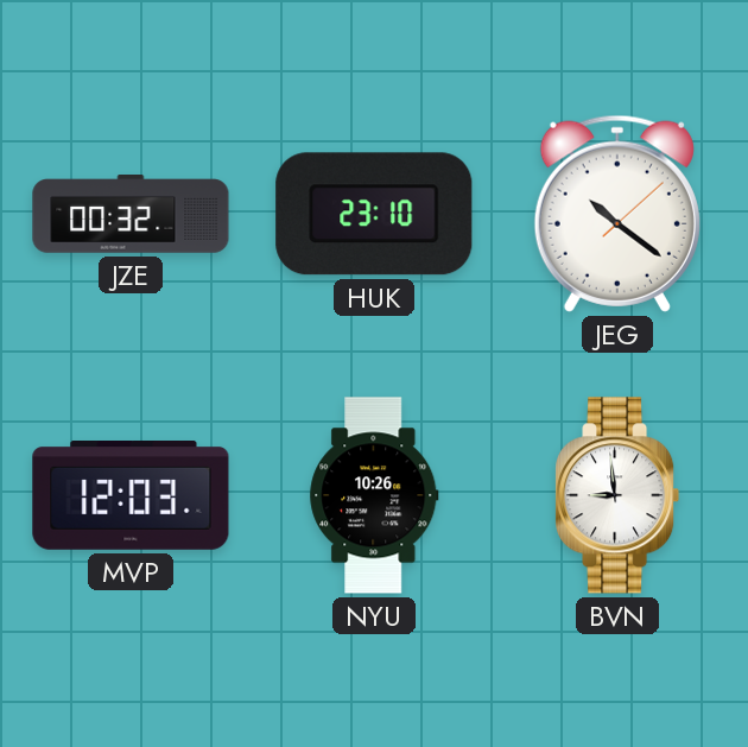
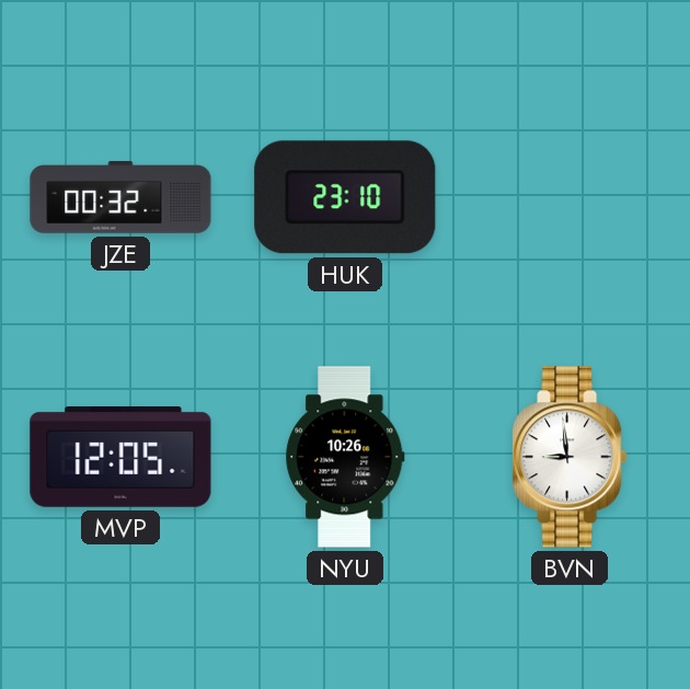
JEG: 10:21 -> none (617, 214)
MVP: 12:03 -> 12:05 (120, 458)
